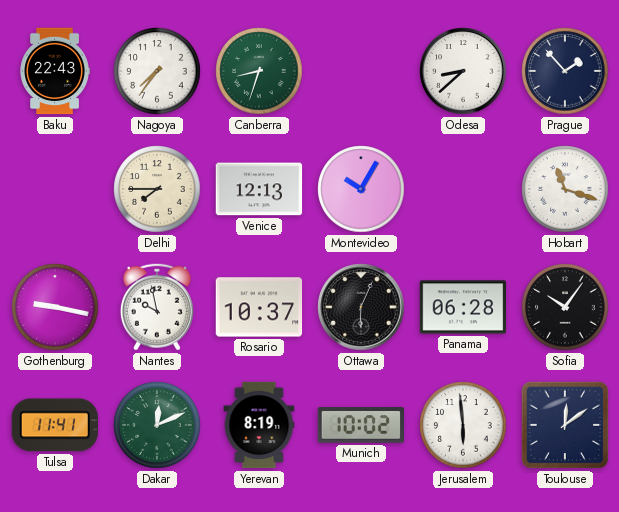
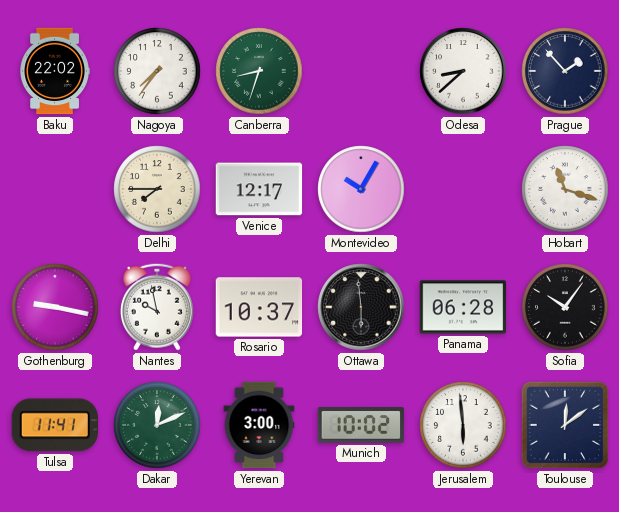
Baku: 22:43 -> 22:02 (55, 71)
Venice: 12:13 -> 12:17 (259, 189)
Ottawa: 6:04 -> 5:59 (361, 307)
Yerevan: 8:19 -> 3:00 (259, 425)
